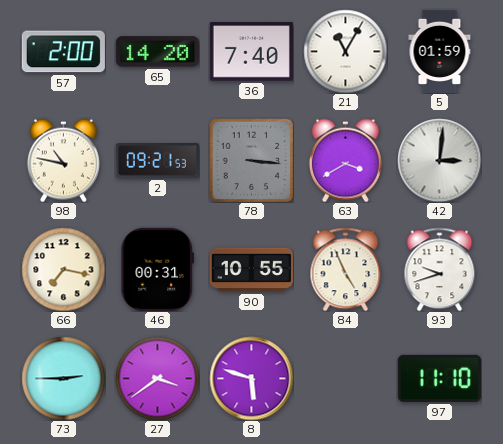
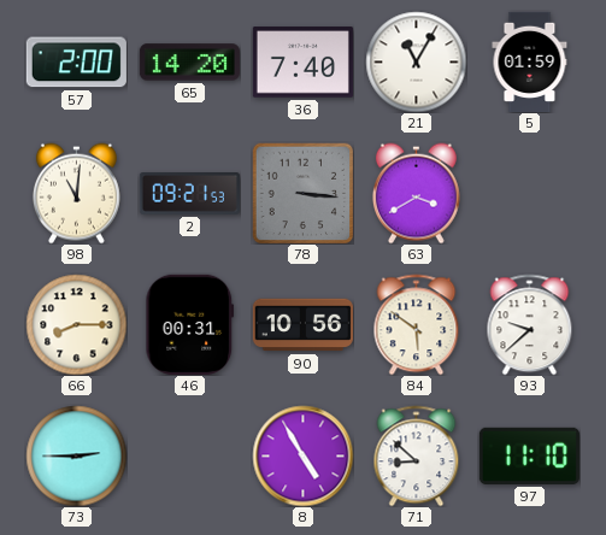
98: 10:47 -> 11:01 (76, 193)
42: 3:01 -> none (439, 160)
66: 7:17 -> 8:15 (76, 324)
90: 10:55 -> 10:56 (302, 325)
84: 4:56 -> 5:51 (417, 324)
93: 9:42 -> 9:38 (530, 324)
27: 3:39 -> none (157, 378)
8: 5:48 -> 4:55 (302, 455)
71: none -> 8:52 (417, 455)
